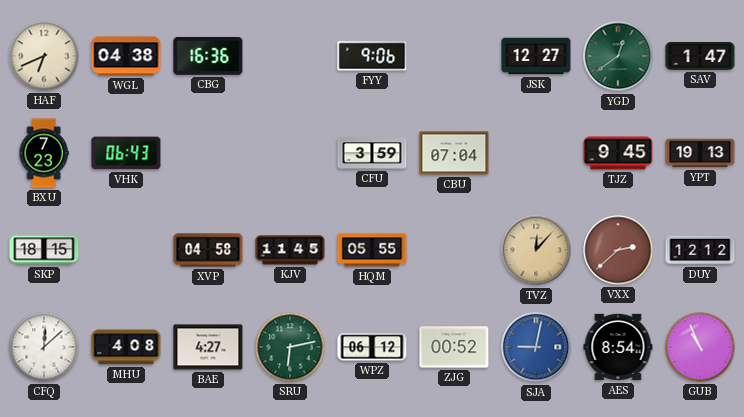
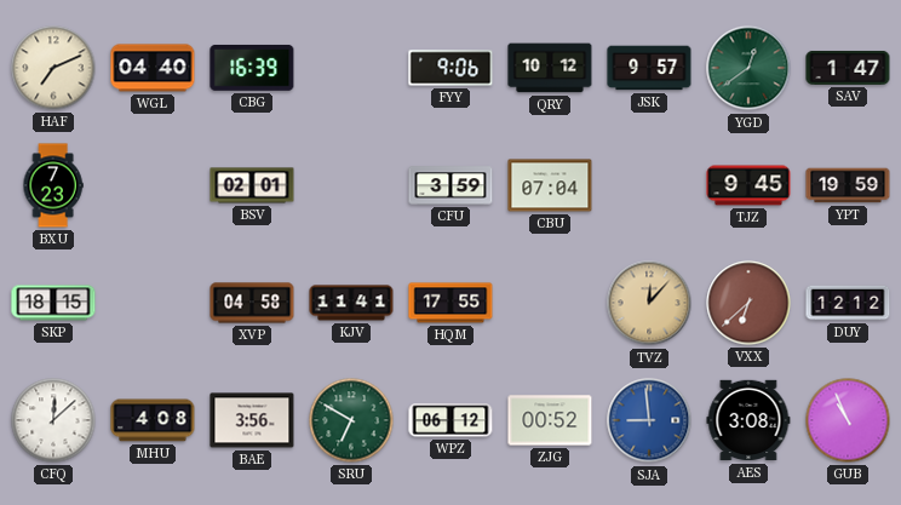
HAF: 6:41 -> 7:11 (53, 68)
WGL: 04:38 -> 04:40 (153, 68)
CBG: 16:36 -> 16:39 (252, 68)
QRY: none -> 10:12 (550, 68)
JSK: 12:27 -> 9:57 (649, 68)
VHK: 06:43 -> none (126, 153)
BSV: none -> 02:01 (252, 185)
YPT: 19:13 -> 19:59 (848, 185)
KJV: 11:45 -> 11:41 (351, 303)
HQM: 05:55 -> 17:55 (450, 303)
VXX: 2:38 -> 6:38 (748, 303)
BAE: 4:27 -> 3:56 (252, 420)
SRU: 6:13 -> 6:50 (351, 420)
SJA: 9:02 -> 8:59 (649, 420)
AES: 8:54 -> 3:08 (748, 420)
